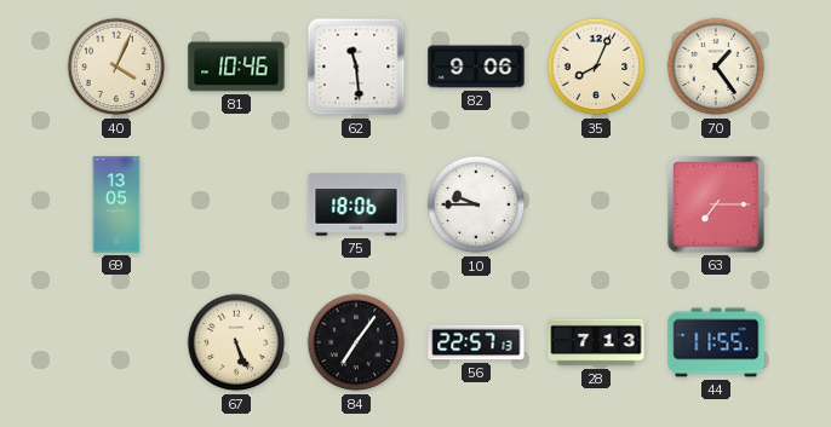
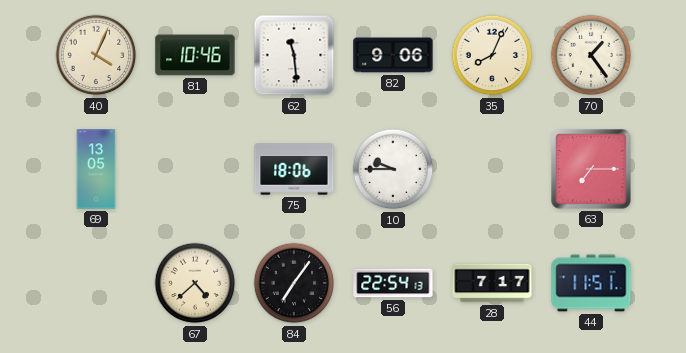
67: 5:26 -> 4:38 (195, 283)
56: 22:57 -> 22:54 (393, 283)
28: 7:13 -> 7:17 (492, 283)
44: 11:55 -> 11:51 (591, 283)
